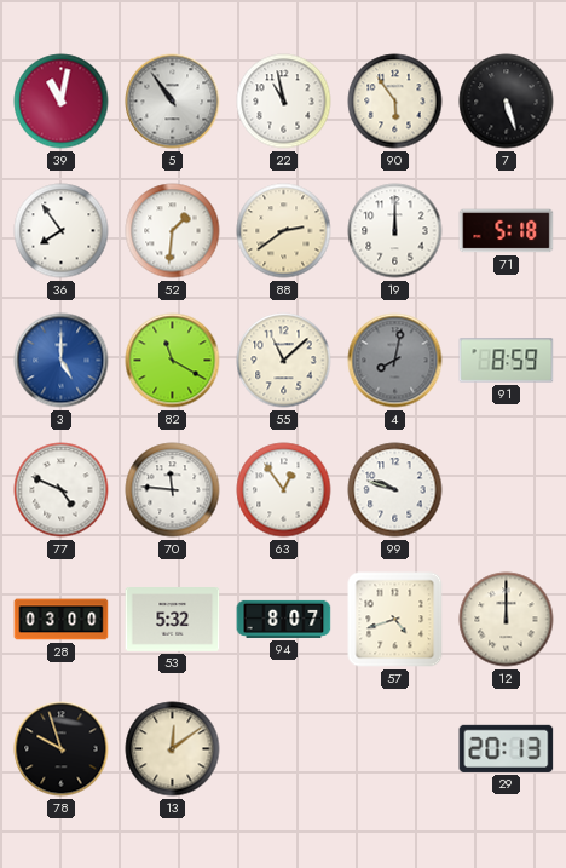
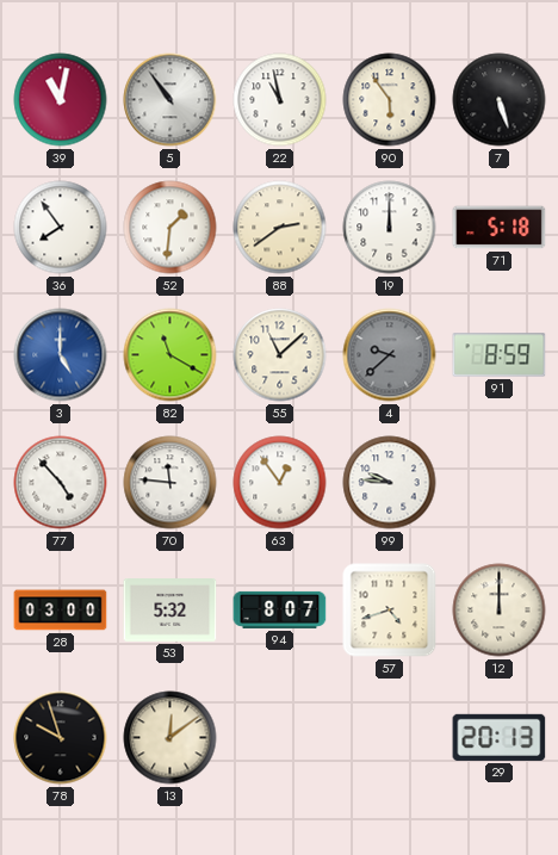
4: 8:02 -> 9:38 (390, 355)
77: 4:49 -> 4:53 (61, 483)
99: 9:48 -> 9:46 (390, 483)
